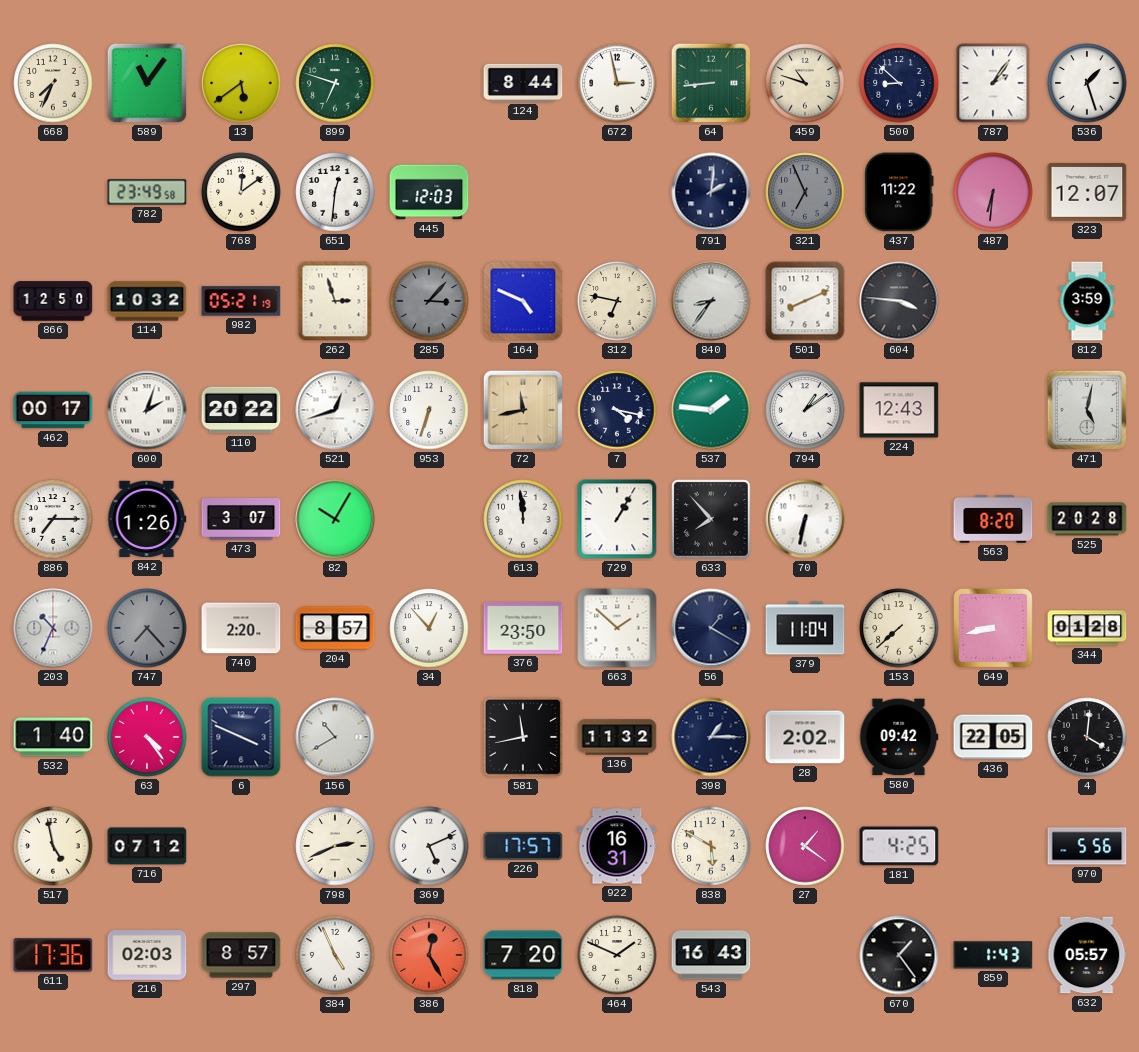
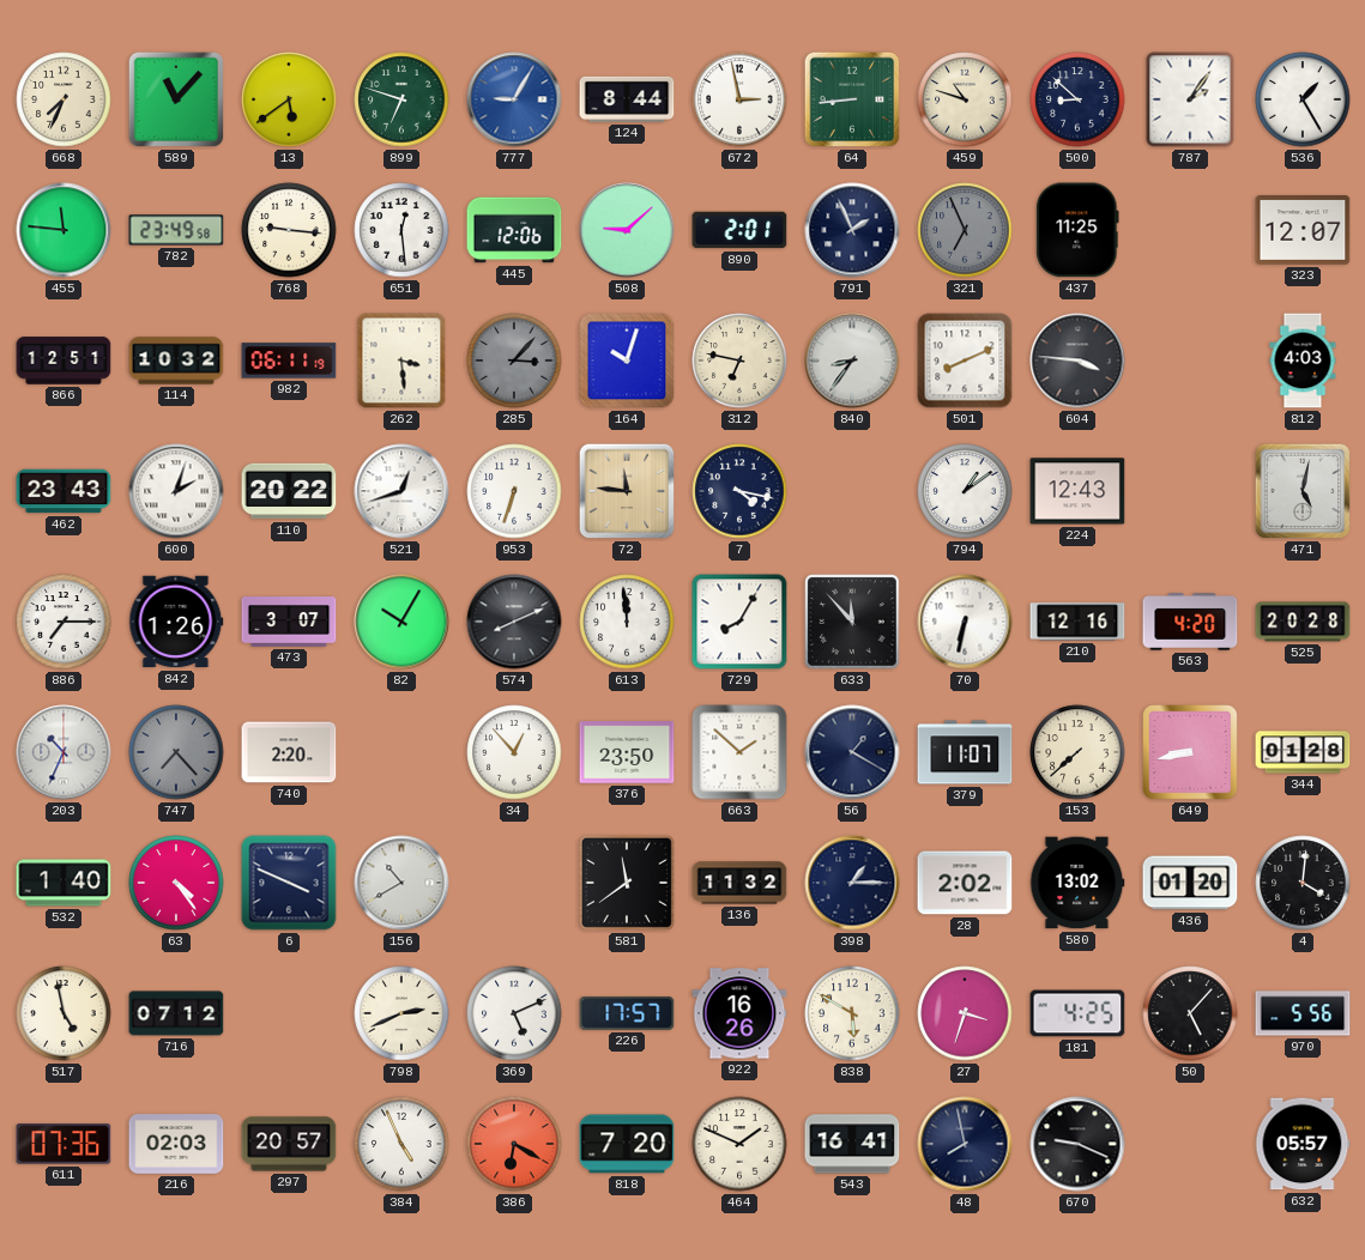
589: 11:06 -> 11:07 (176, 99)
777: none -> 9:05 (514, 99)
536: 1:27 -> 1:25 (1303, 99)
455: none -> 11:46 (64, 230)
768: 12:09 -> 9:16 (289, 230)
651: 12:31 -> 12:29 (401, 230)
445: 12:03 -> 12:06 (514, 230)
508: none -> 9:08 (627, 230)
890: none -> 2:01 (739, 230)
791: 2:01 -> 1:56 (852, 230)
437: 11:22 -> 11:25 (1077, 230)
487: 6:31 -> none (993, 192)
866: 12:50 -> 12:51 (64, 361)
982: 05:21 -> 06:11 (289, 361)
262: 2:57 -> 3:29 (401, 361)
164: 4:49 -> 10:03 (627, 361)
812: 3:59 -> 4:03 (1303, 361)
462: 00:17 -> 23:43 (64, 491)
72: 11:43 -> 11:46 (627, 491)
537: 1:46 -> none (711, 410)
574: none -> 8:11 (514, 622)
729: 1:05 -> 8:05 (739, 622)
633: 7:53 -> 11:53 (852, 622)
210: none -> 12:16 (1077, 622)
563: 8:20 -> 4:20 (1190, 623)
204: 8:57 -> none (335, 628)
379: 11:04 -> 11:07 (965, 752)
581: 11:43 -> 11:39 (627, 883)
580: 09:42 -> 13:02 (1077, 883)
436: 22:05 -> 01:20 (1190, 883)
922: 16:31 -> 16:26 (739, 1013)
27: 1:21 -> 3:33 (965, 1013)
50: none -> 5:07 (1190, 1013)
611: 17:36 -> 07:36 (64, 1144)
297: 8:57 -> 20:57 (289, 1144)
386: 12:25 -> 6:20 (514, 1144)
543: 16:43 -> 16:41 (852, 1144)
48: none -> 7:58 (965, 1144)
670: 1:24 -> 9:19 (1077, 1144)
859: 1:43 -> none (993, 955)
